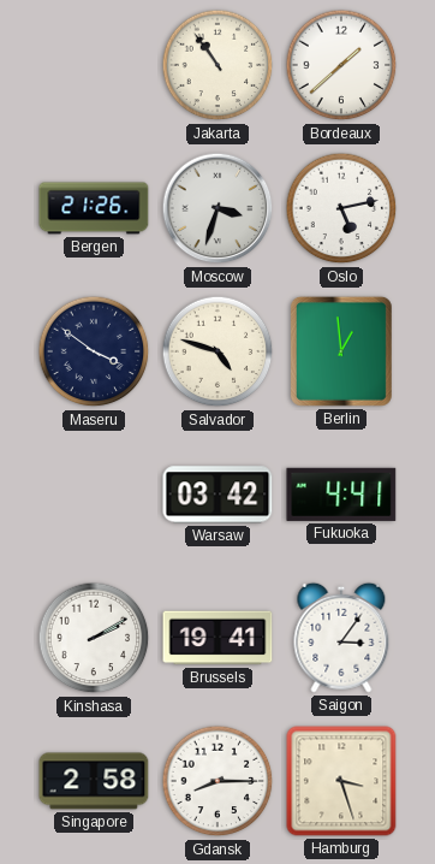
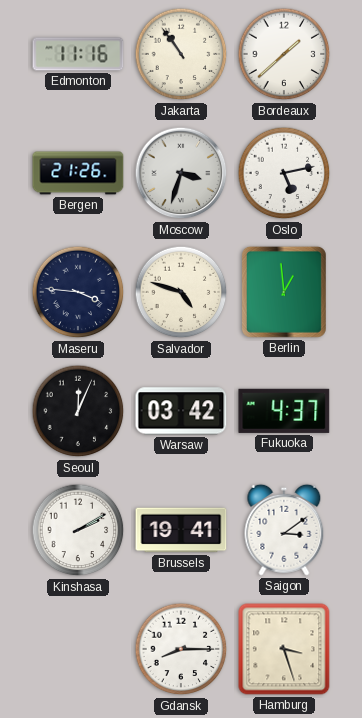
Edmonton: none -> 11:16 (78, 54)
Maseru: 3:51 -> 3:46 (78, 292)
Seoul: none -> 12:04 (78, 411)
Fukuoka: 4:41 -> 4:37 (284, 411)
Saigon: 3:06 -> 3:09 (284, 530)
Singapore: 2:58 -> none (94, 781)
